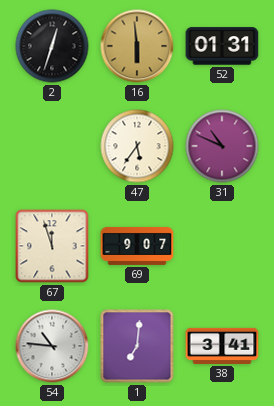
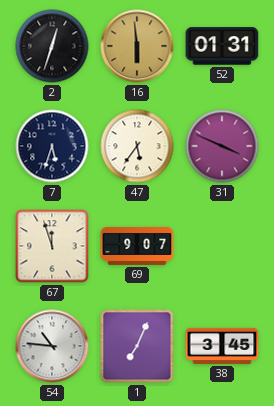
7: none -> 5:33 (52, 146)
31: 10:49 -> 3:49 (222, 146)
1: 7:01 -> 7:04 (137, 346)
38: 3:41 -> 3:45 (222, 346)
